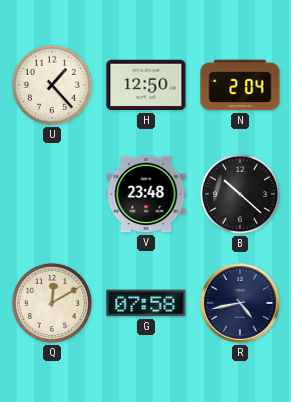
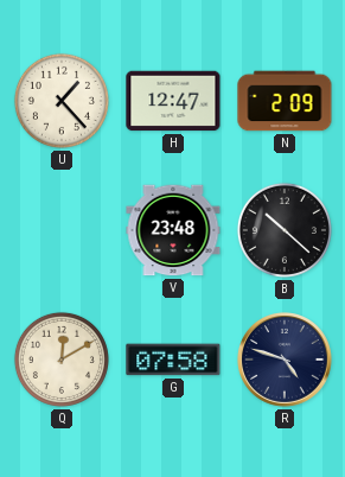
H: 12:50 -> 12:47 (173, 101)
N: 2:04 -> 2:09 (285, 101)
R: 4:43 -> 4:48 (286, 361)
